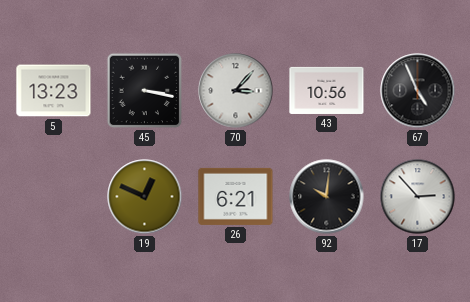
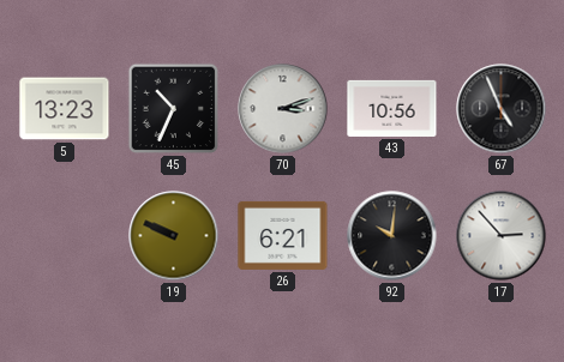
45: 3:17 -> 10:34 (174, 109)
70: 3:07 -> 3:12 (283, 109)
19: 12:49 -> 9:49 (174, 236)
